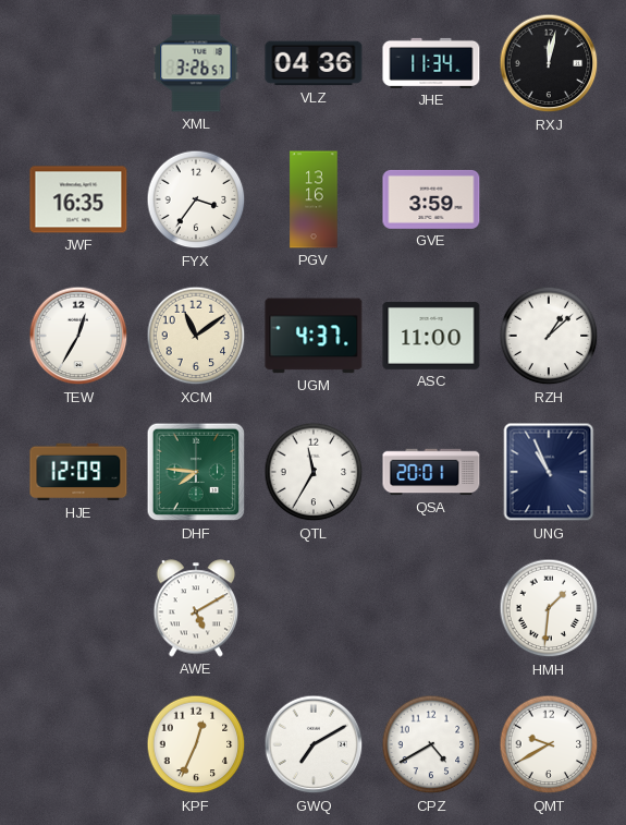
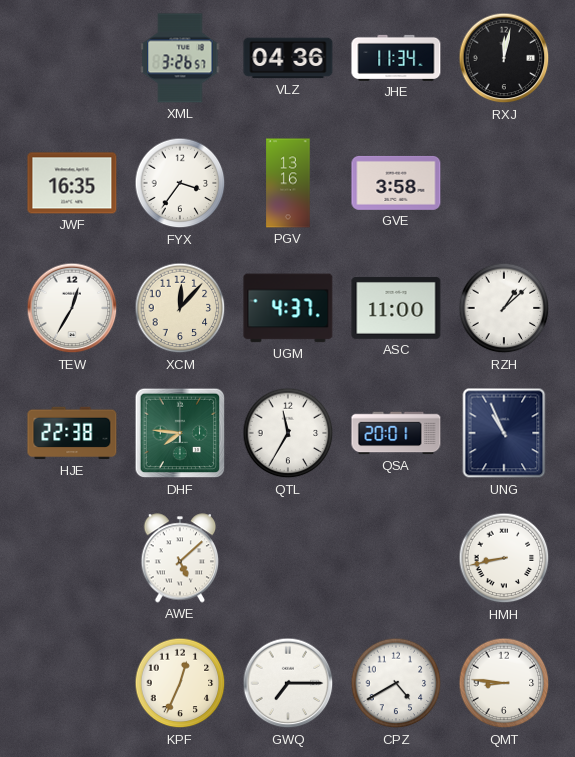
GVE: 3:59 -> 3:58 (396, 183)
XCM: 11:09 -> 12:07 (180, 308)
HJE: 12:09 -> 22:38 (72, 433)
AWE: 5:10 -> 5:08 (180, 558)
HMH: 1:31 -> 8:43 (504, 558)
GWQ: 7:10 -> 7:15 (288, 683)
QMT: 9:40 -> 8:46 (504, 683)
